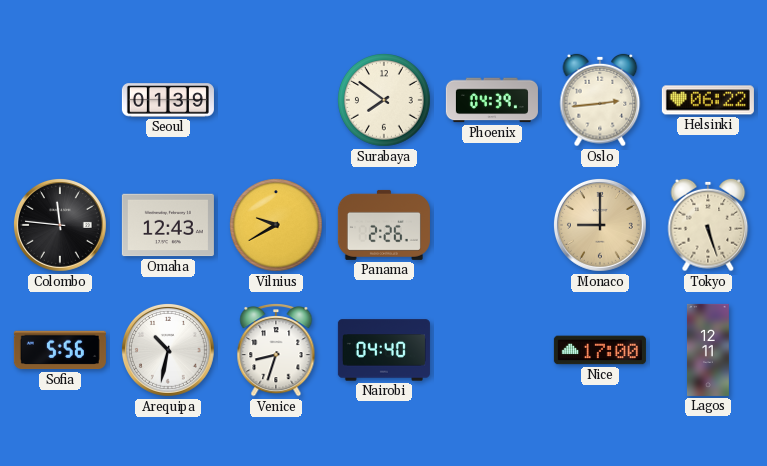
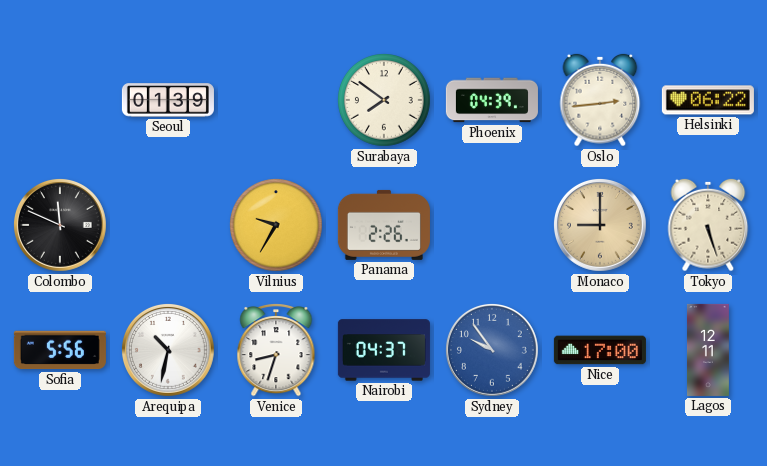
Colombo: 11:46 -> 11:49 (60, 225)
Omaha: 12:43 -> none (168, 225)
Vilnius: 9:40 -> 9:35 (277, 226)
Nairobi: 04:40 -> 04:37 (384, 350)
Sydney: none -> 9:54 (492, 350)
